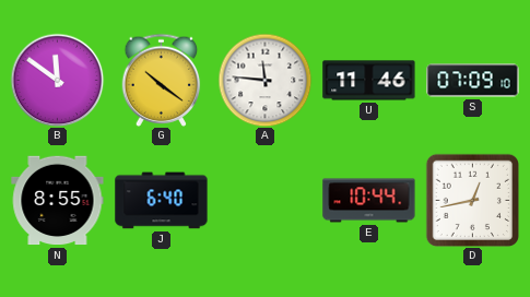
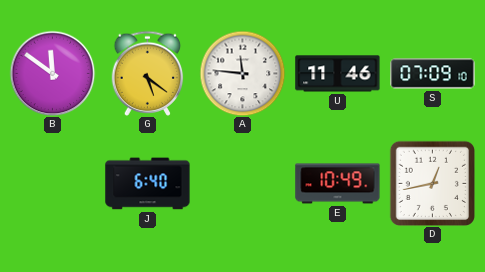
G: 10:21 -> 5:21 (148, 73)
N: 8:55 -> none (58, 201)
E: 10:44 -> 10:49 (338, 184)
